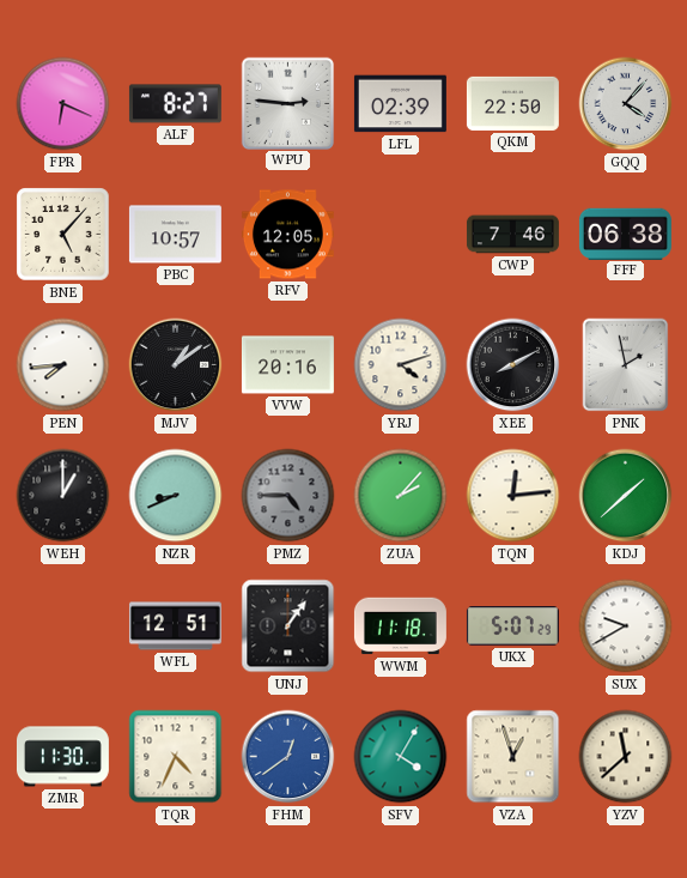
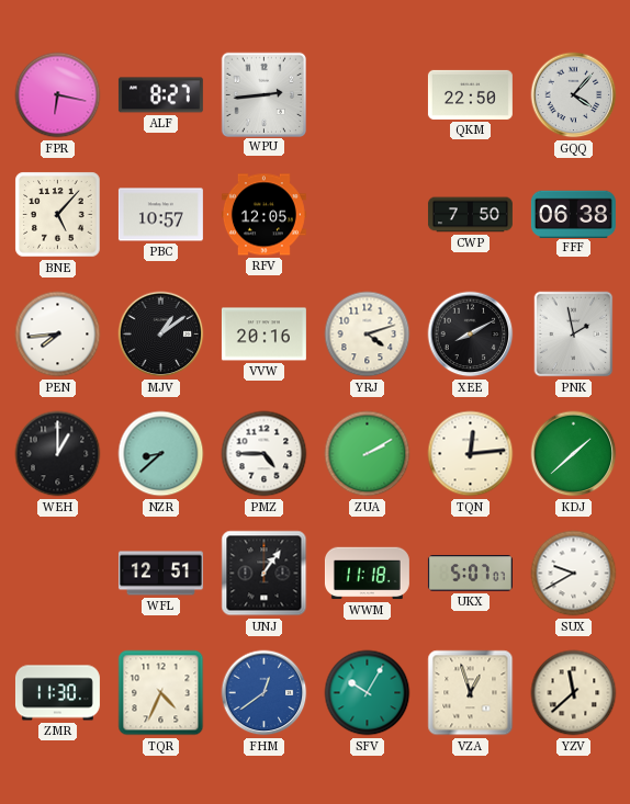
FPR: 6:19 -> 6:17 (58, 95)
WPU: 2:46 -> 2:44 (263, 94)
LFL: 02:39 -> none (400, 104)
CWP: 7:46 -> 7:50 (470, 215)
NZR: 8:41 -> 8:38 (161, 454)
PMZ dial: grey -> white (265, 454)
ZUA: 2:07 -> 2:10 (368, 454)
UKX: 5:07:29 -> 5:07:07 (470, 574)
SFV: 4:05 -> 10:05 (368, 693)
